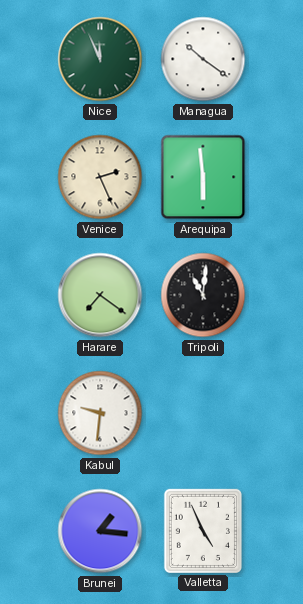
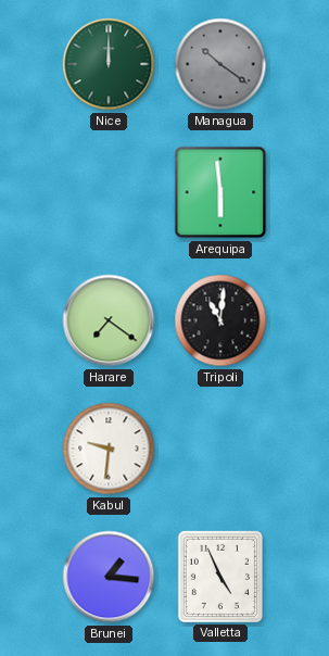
Nice: 11:56 -> 12:00 (109, 64)
Managua dial: white -> grey (220, 64)
Venice: 2:26 -> none (100, 177)
